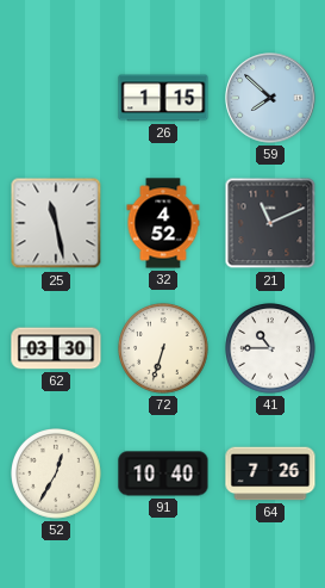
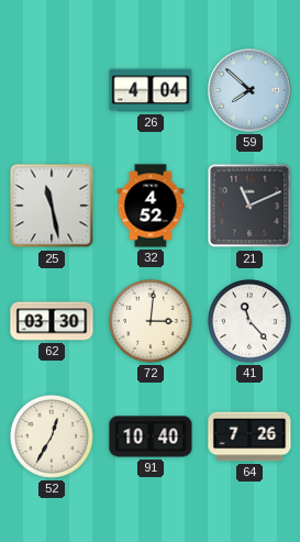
26: 1:15 -> 4:04 (151, 90)
72: 6:33 -> 3:01 (152, 322)
41: 10:45 -> 11:23 (251, 322)
